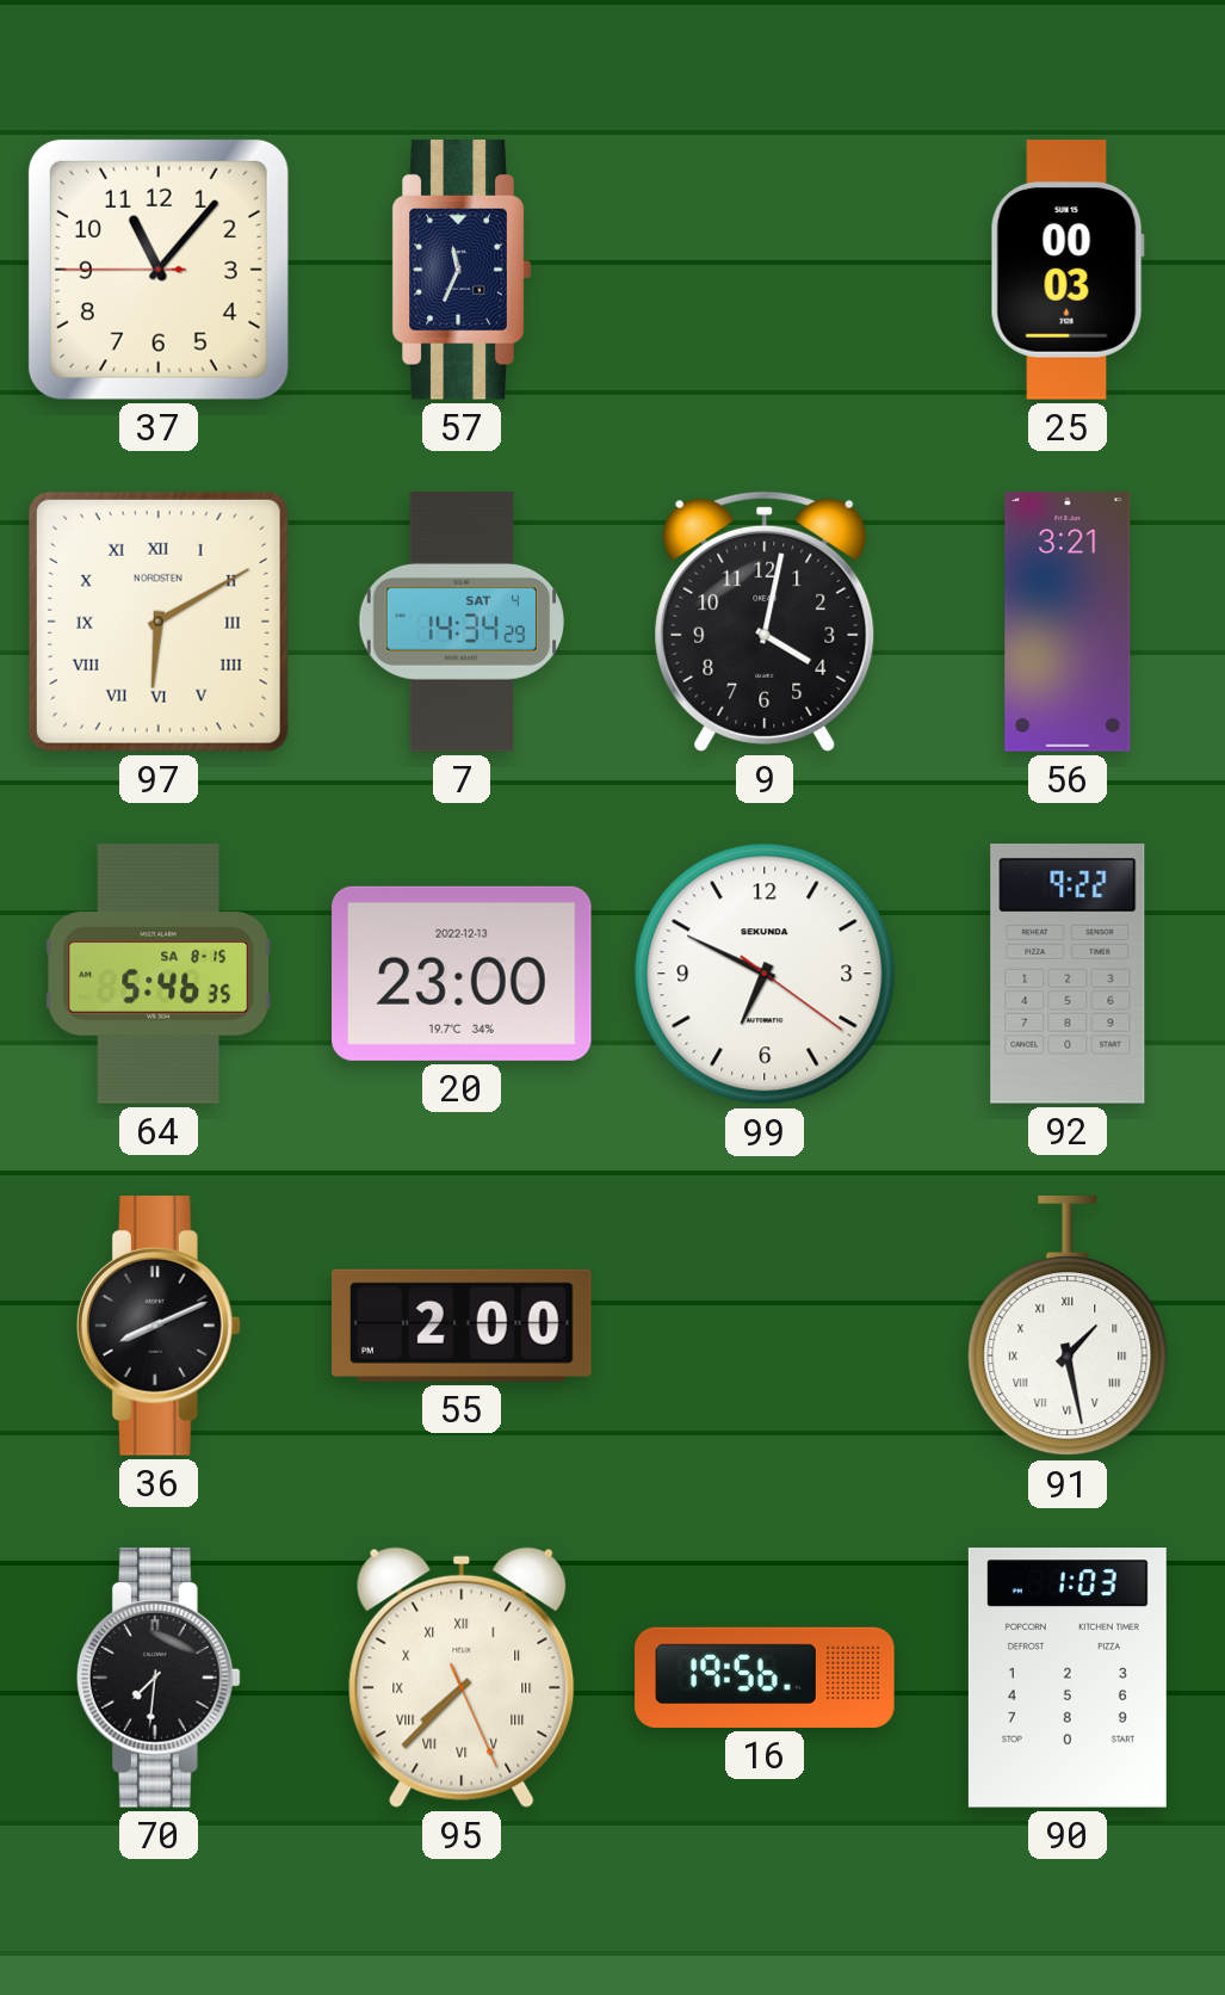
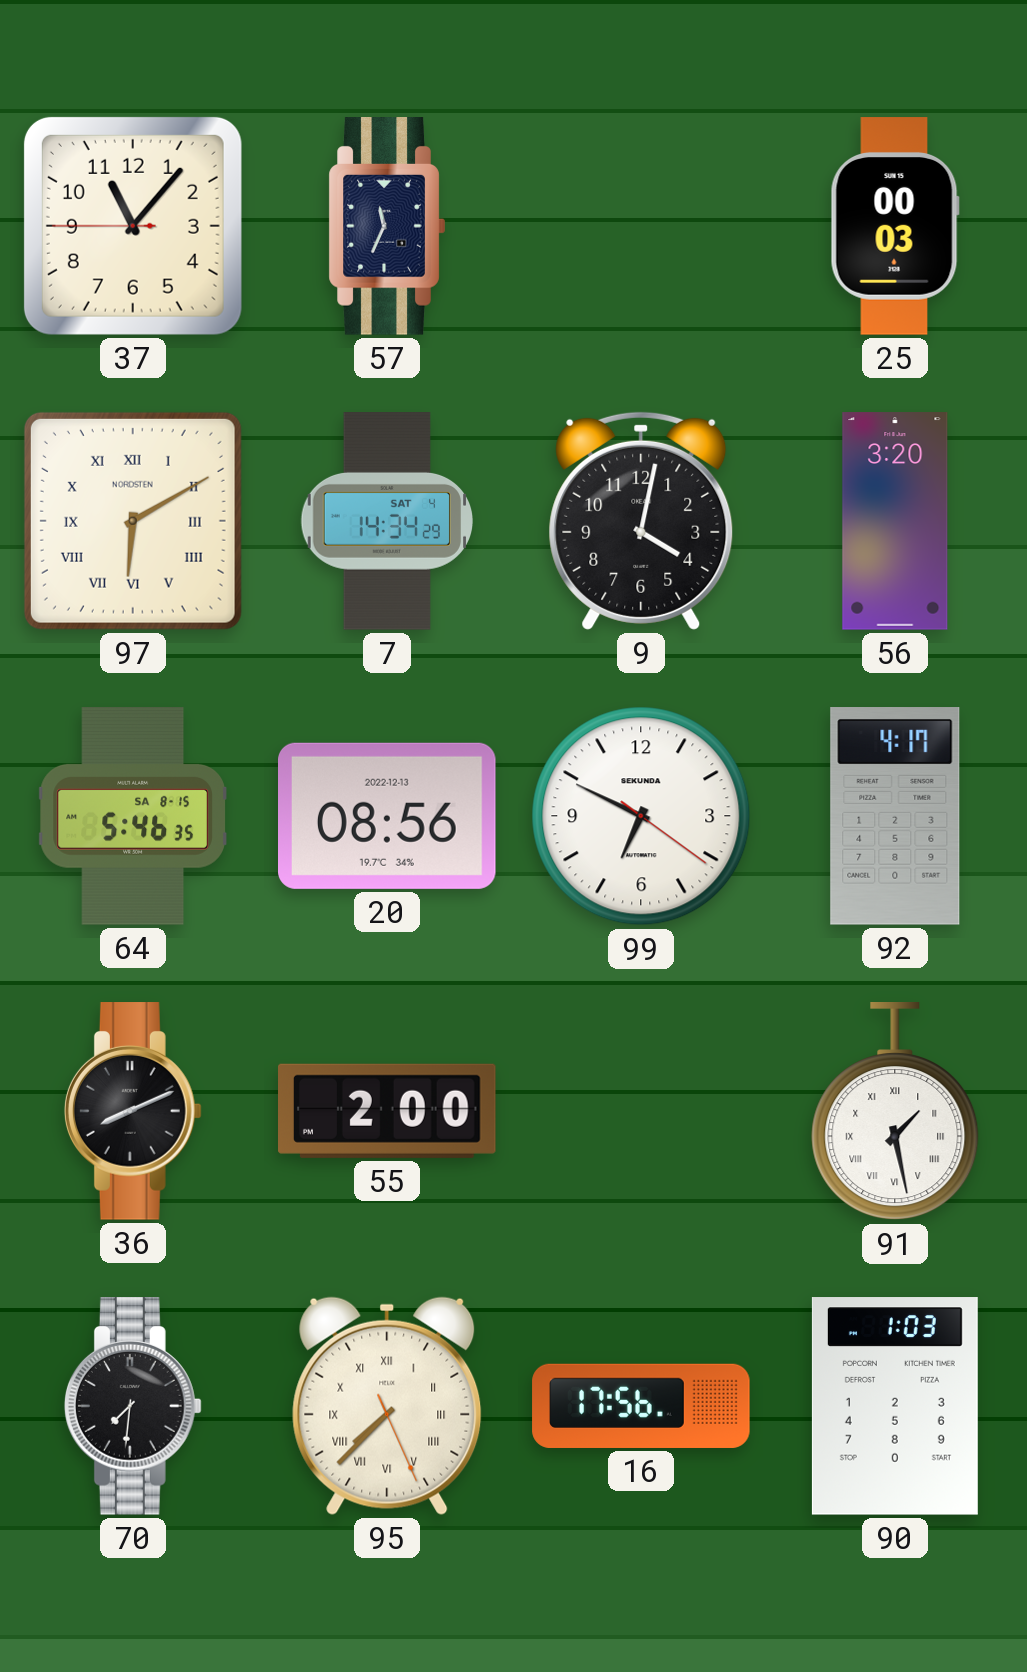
56: 3:21 -> 3:20 (895, 521)
20: 23:00 -> 08:56 (388, 816)
92: 9:22 -> 4:17 (895, 816)
16: 19:56 -> 17:56 (641, 1406)
